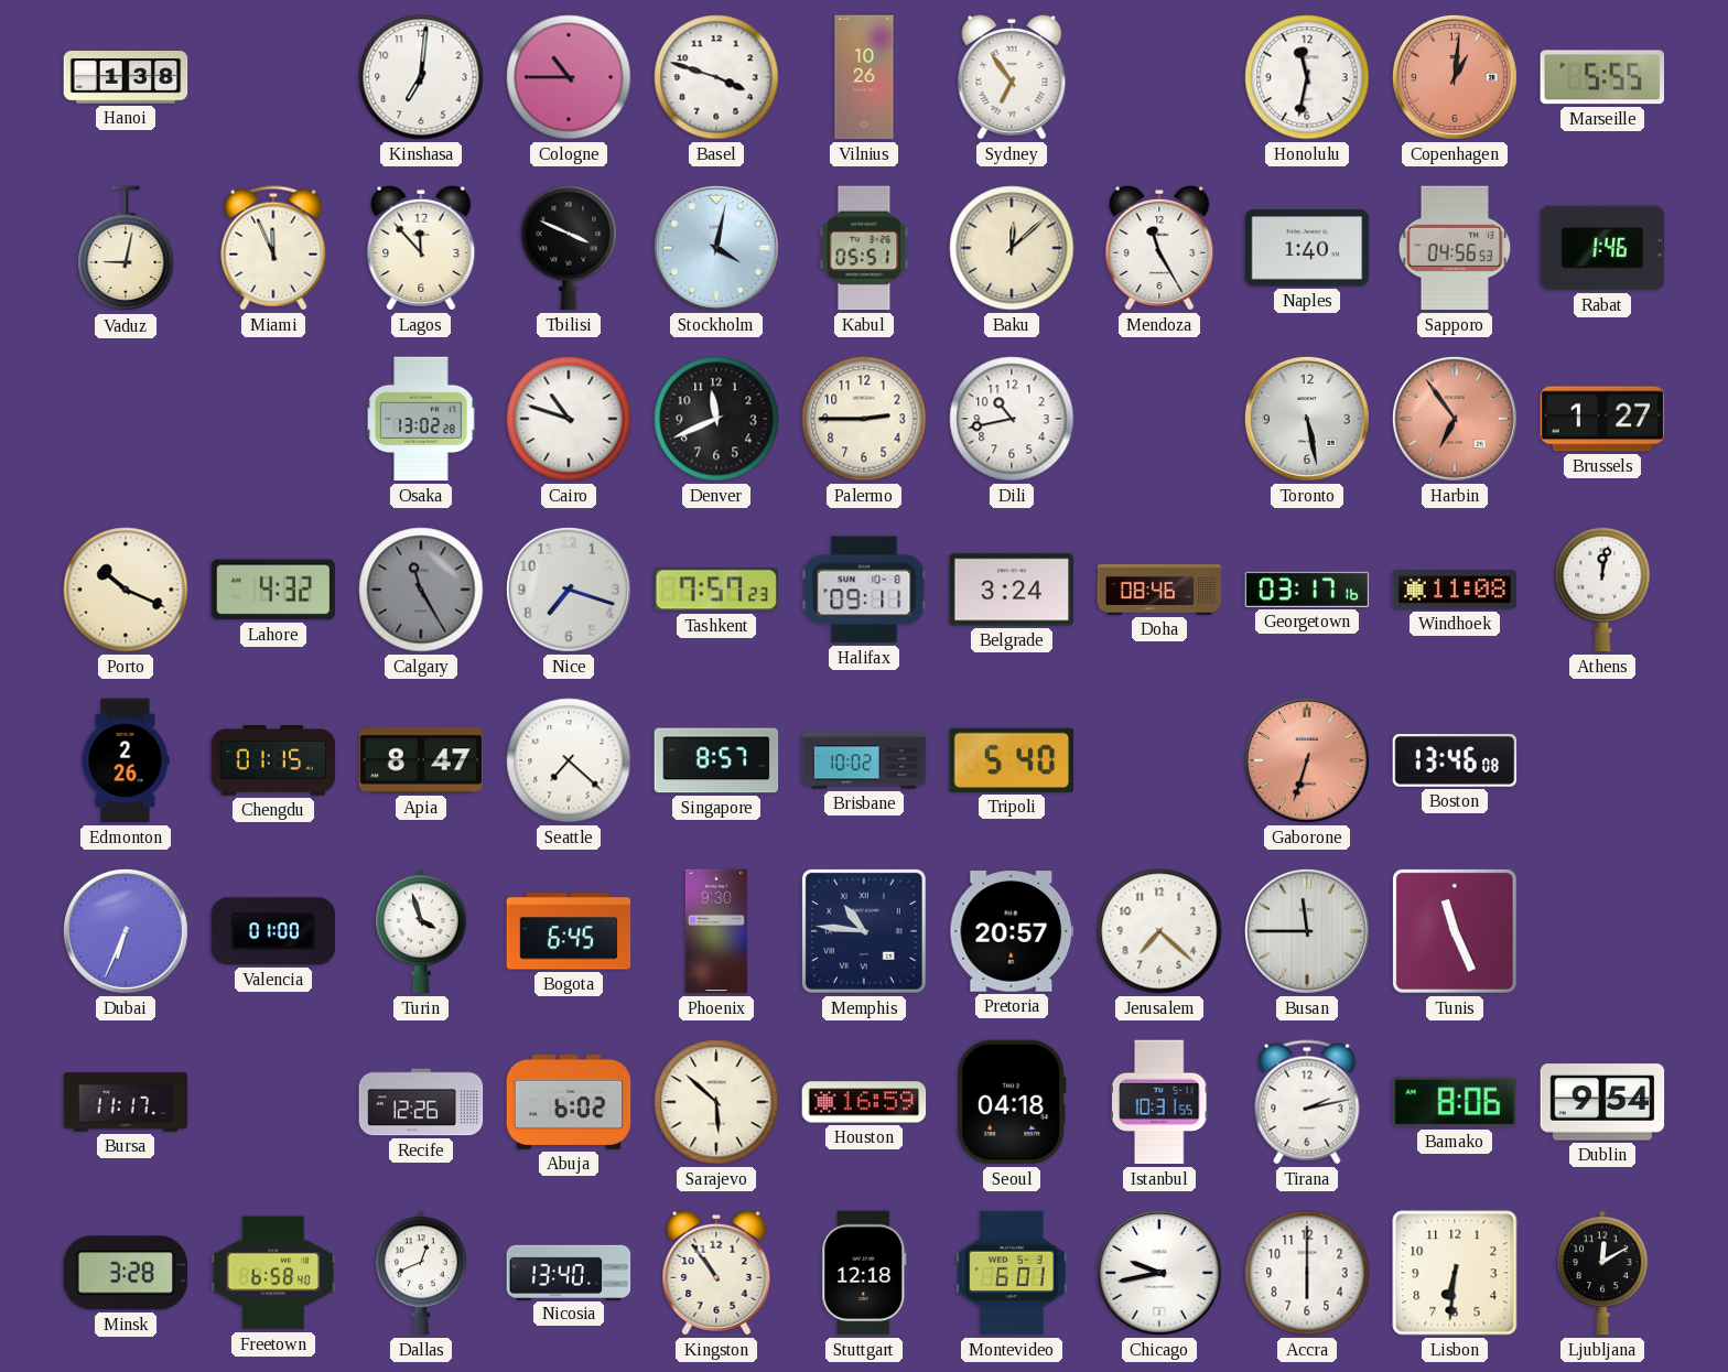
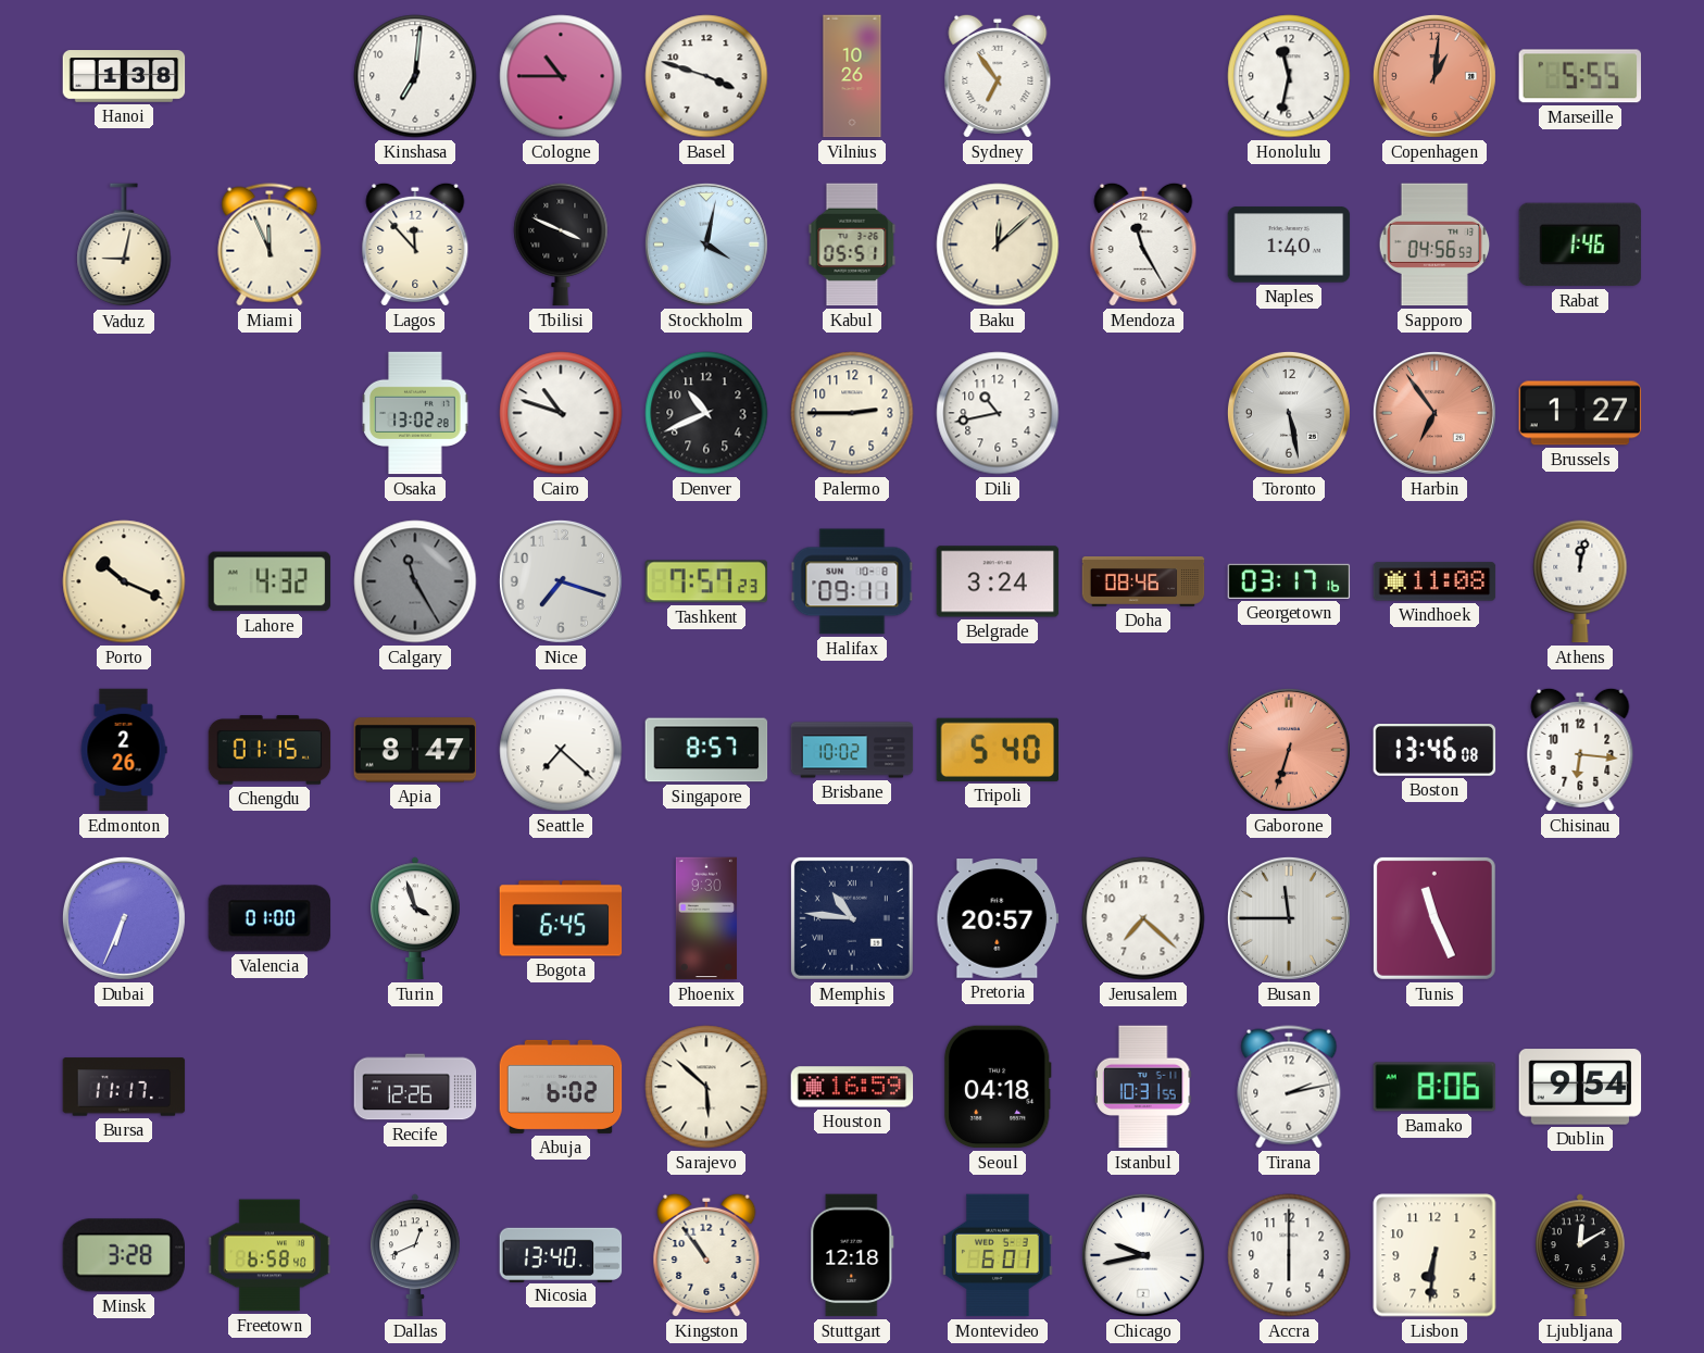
Denver: 11:41 -> 10:41 (706, 413)
Chisinau: none -> 6:16 (1580, 750)
